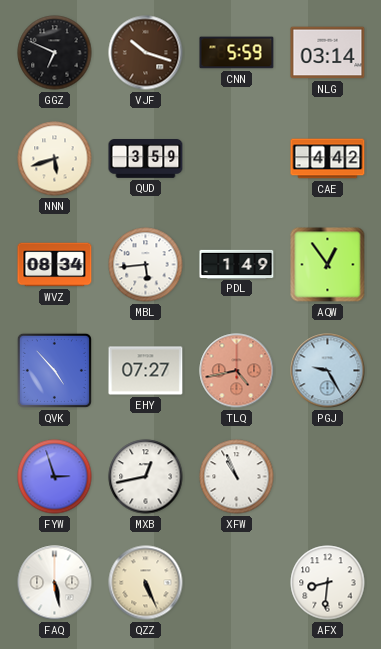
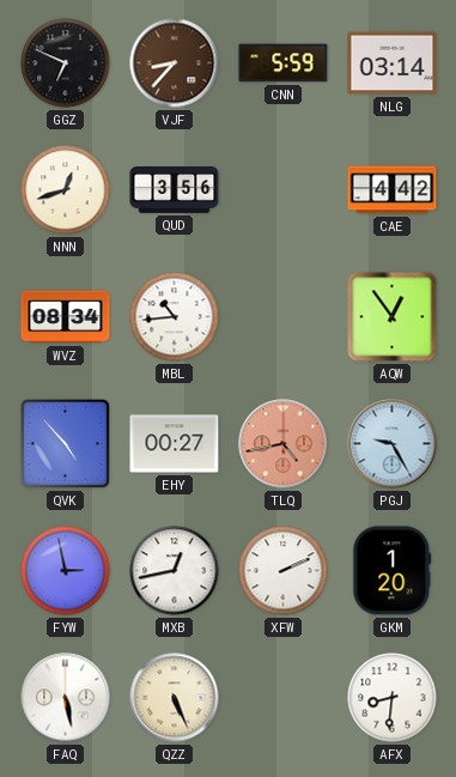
VJF: 10:18 -> 8:37 (175, 63)
NNN: 5:42 -> 12:42 (66, 190)
QUD: 3:59 -> 3:56 (175, 190)
MBL: 5:44 -> 10:44 (175, 317)
PDL: 1:49 -> none (237, 264)
EHY: 07:27 -> 00:27 (175, 444)
FYW: 2:57 -> 2:58 (66, 571)
XFW: 10:56 -> 2:11 (284, 571)
GKM: none -> 1:20 (393, 571)
